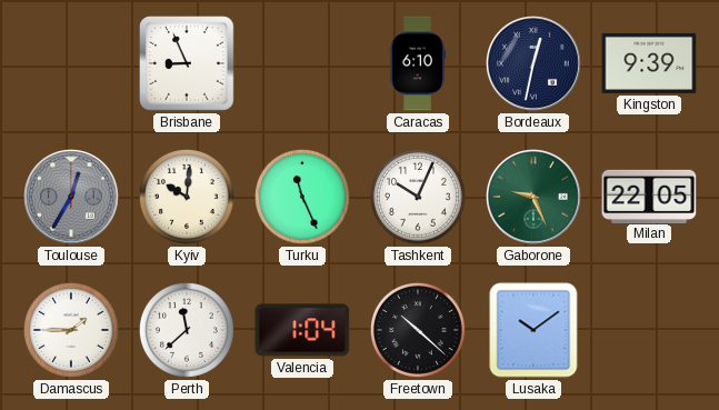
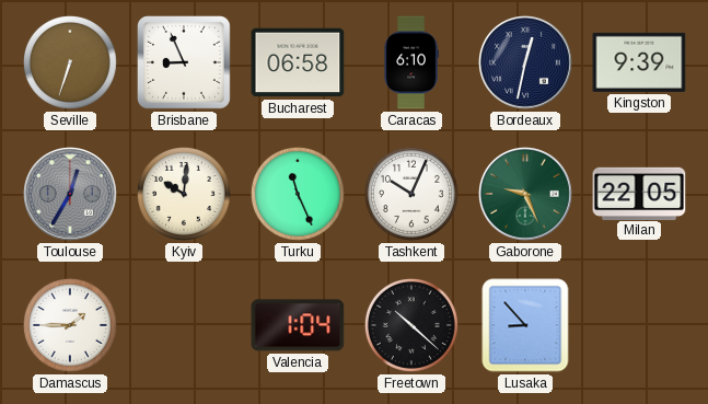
Seville: none -> 6:33 (70, 62)
Bucharest: none -> 06:58 (298, 62)
Perth: 11:38 -> none (187, 330)
Lusaka: 10:09 -> 8:53 (525, 325)
